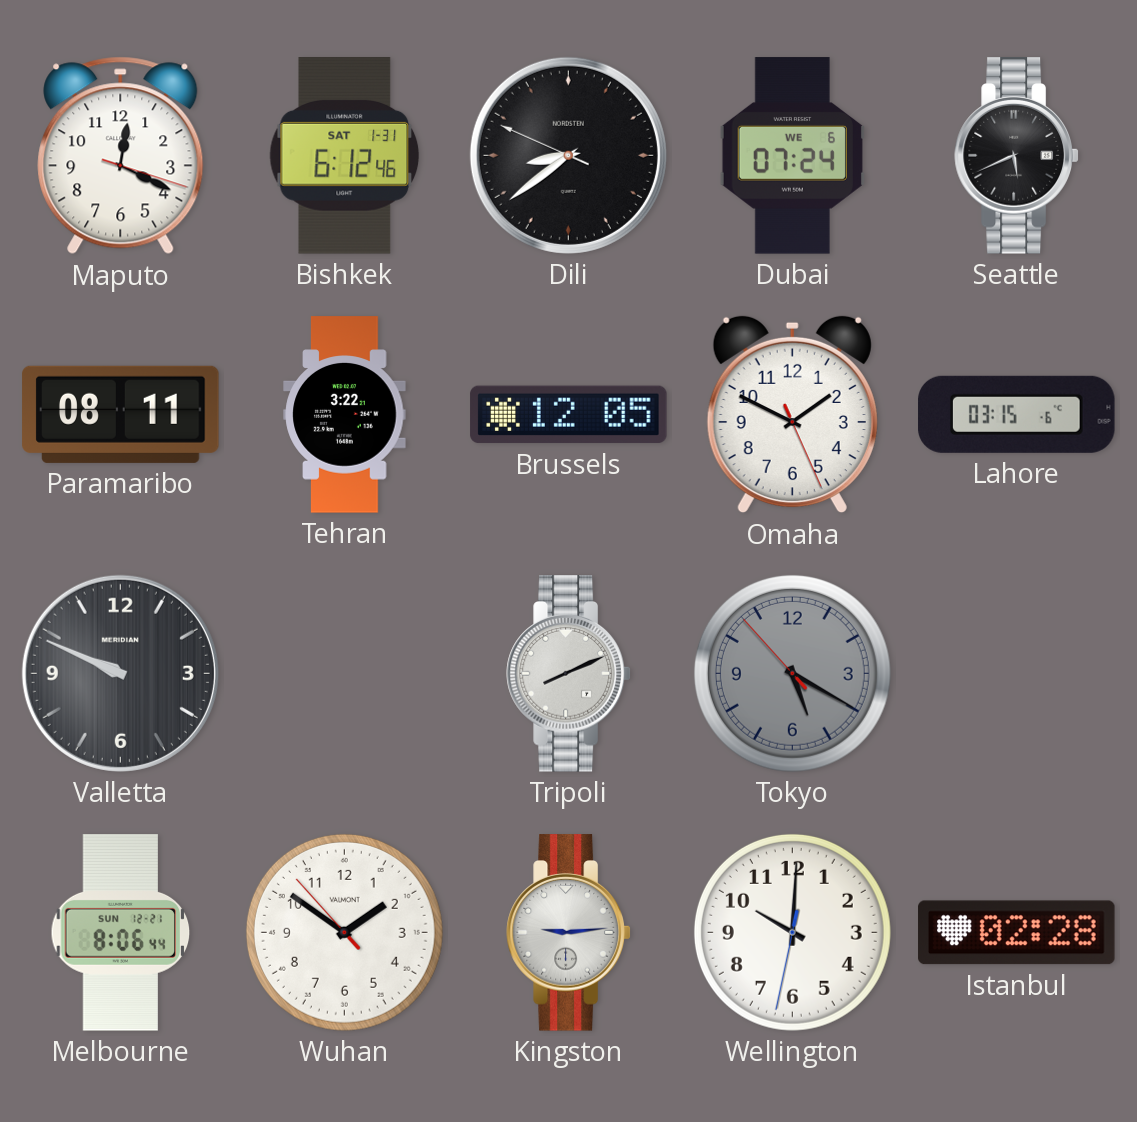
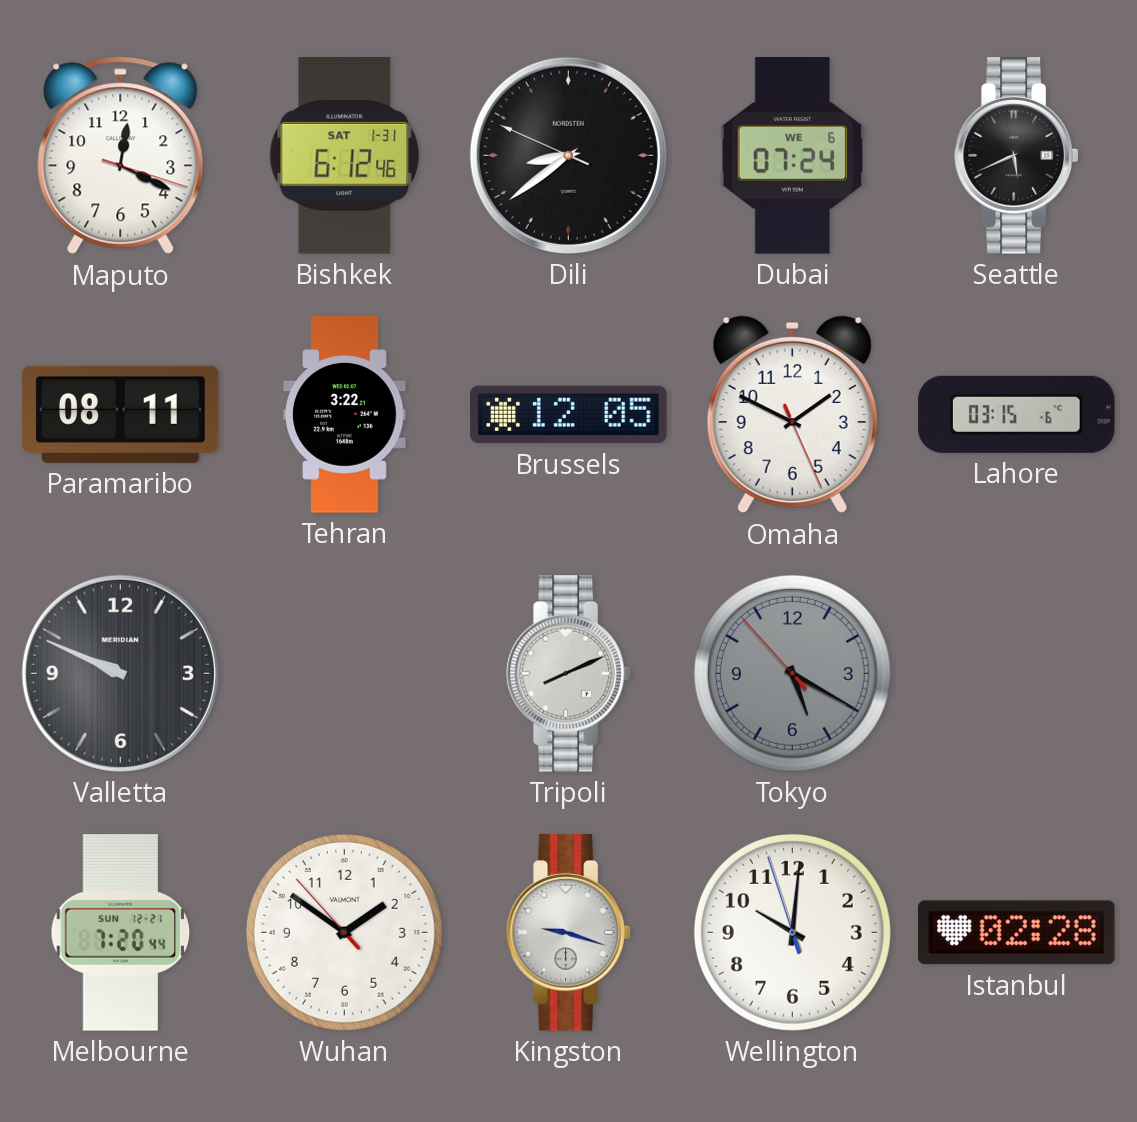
Melbourne: 8:06 -> 7:20 (121, 933)
Kingston: 9:14 -> 9:18 (569, 933)
Wellington: 10:00:32 -> 10:00:57 (792, 932)
